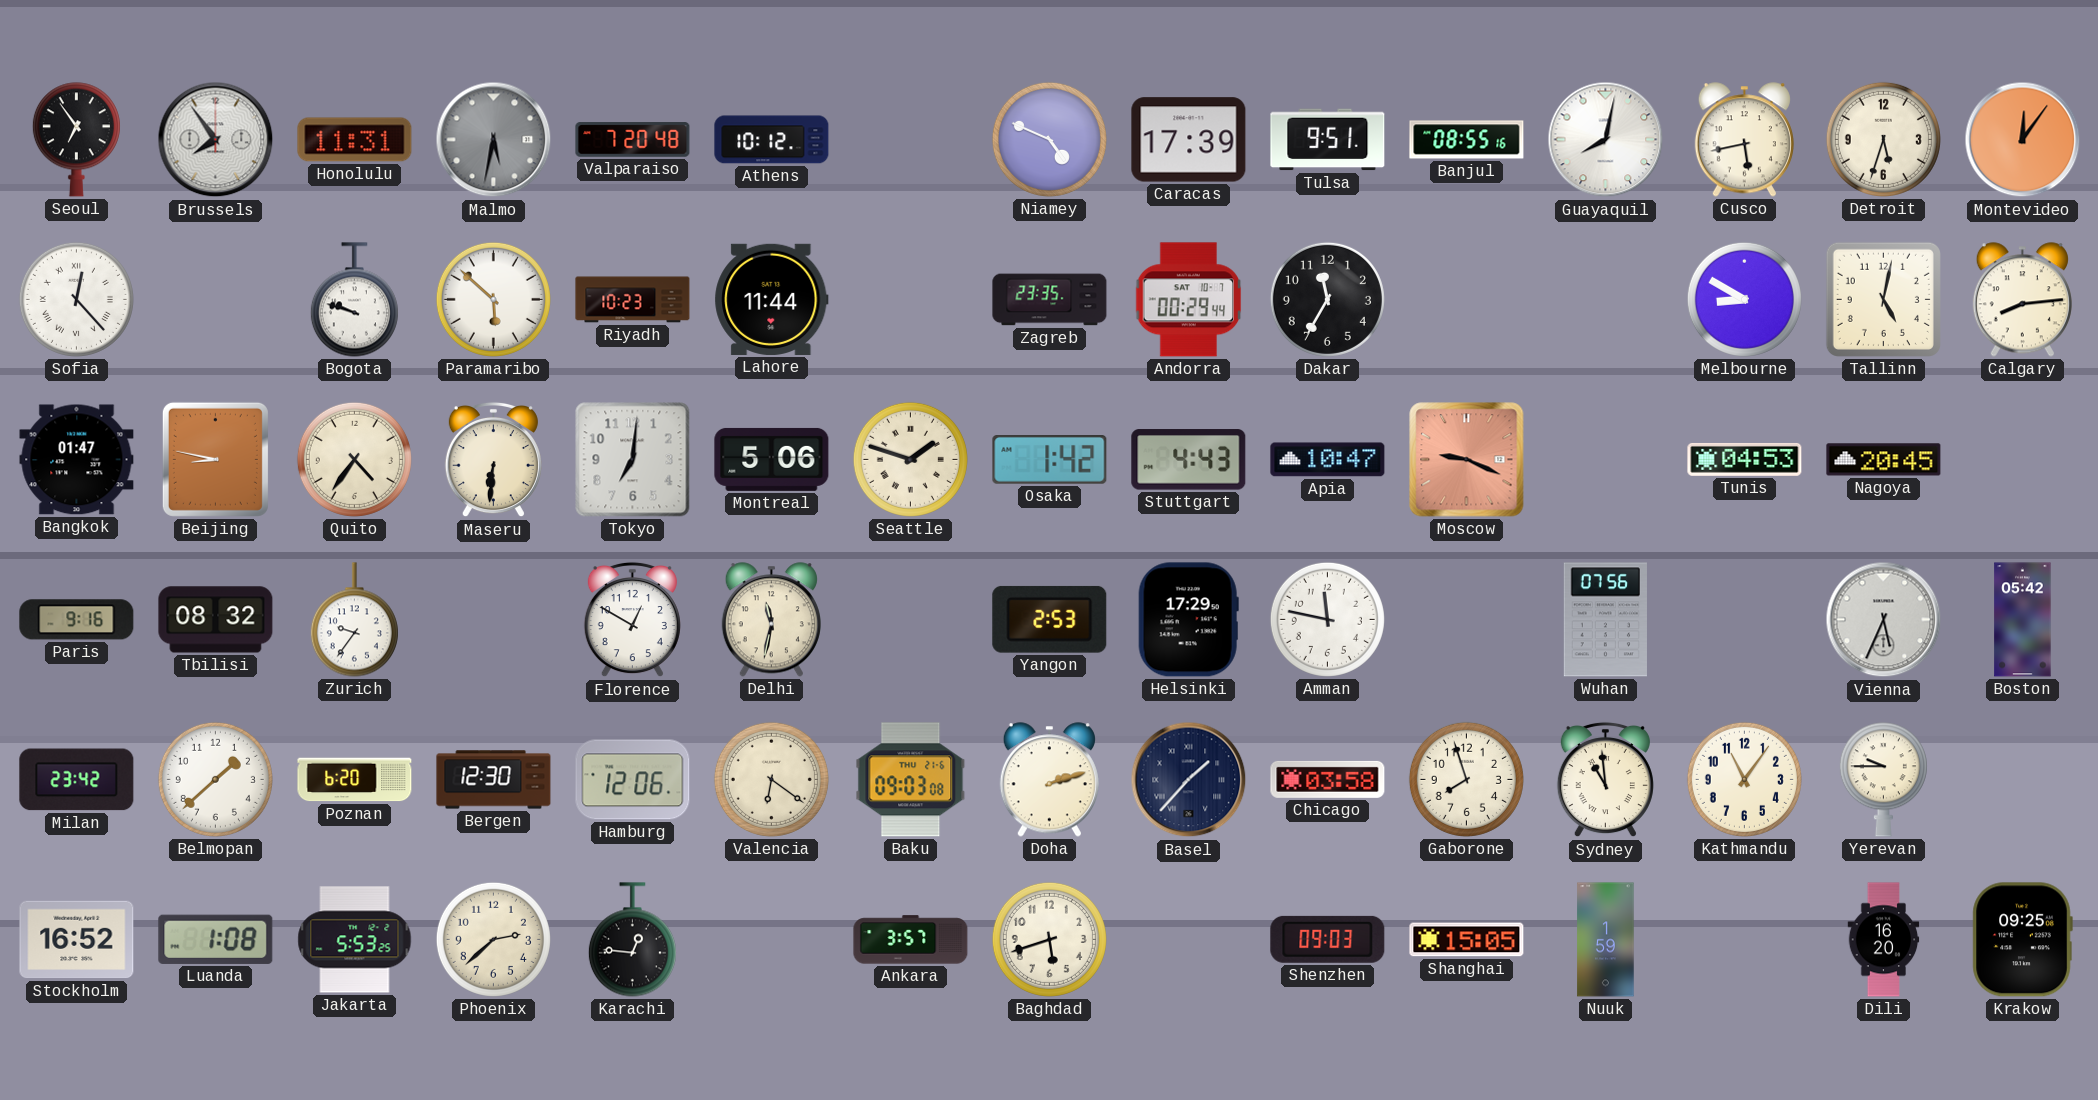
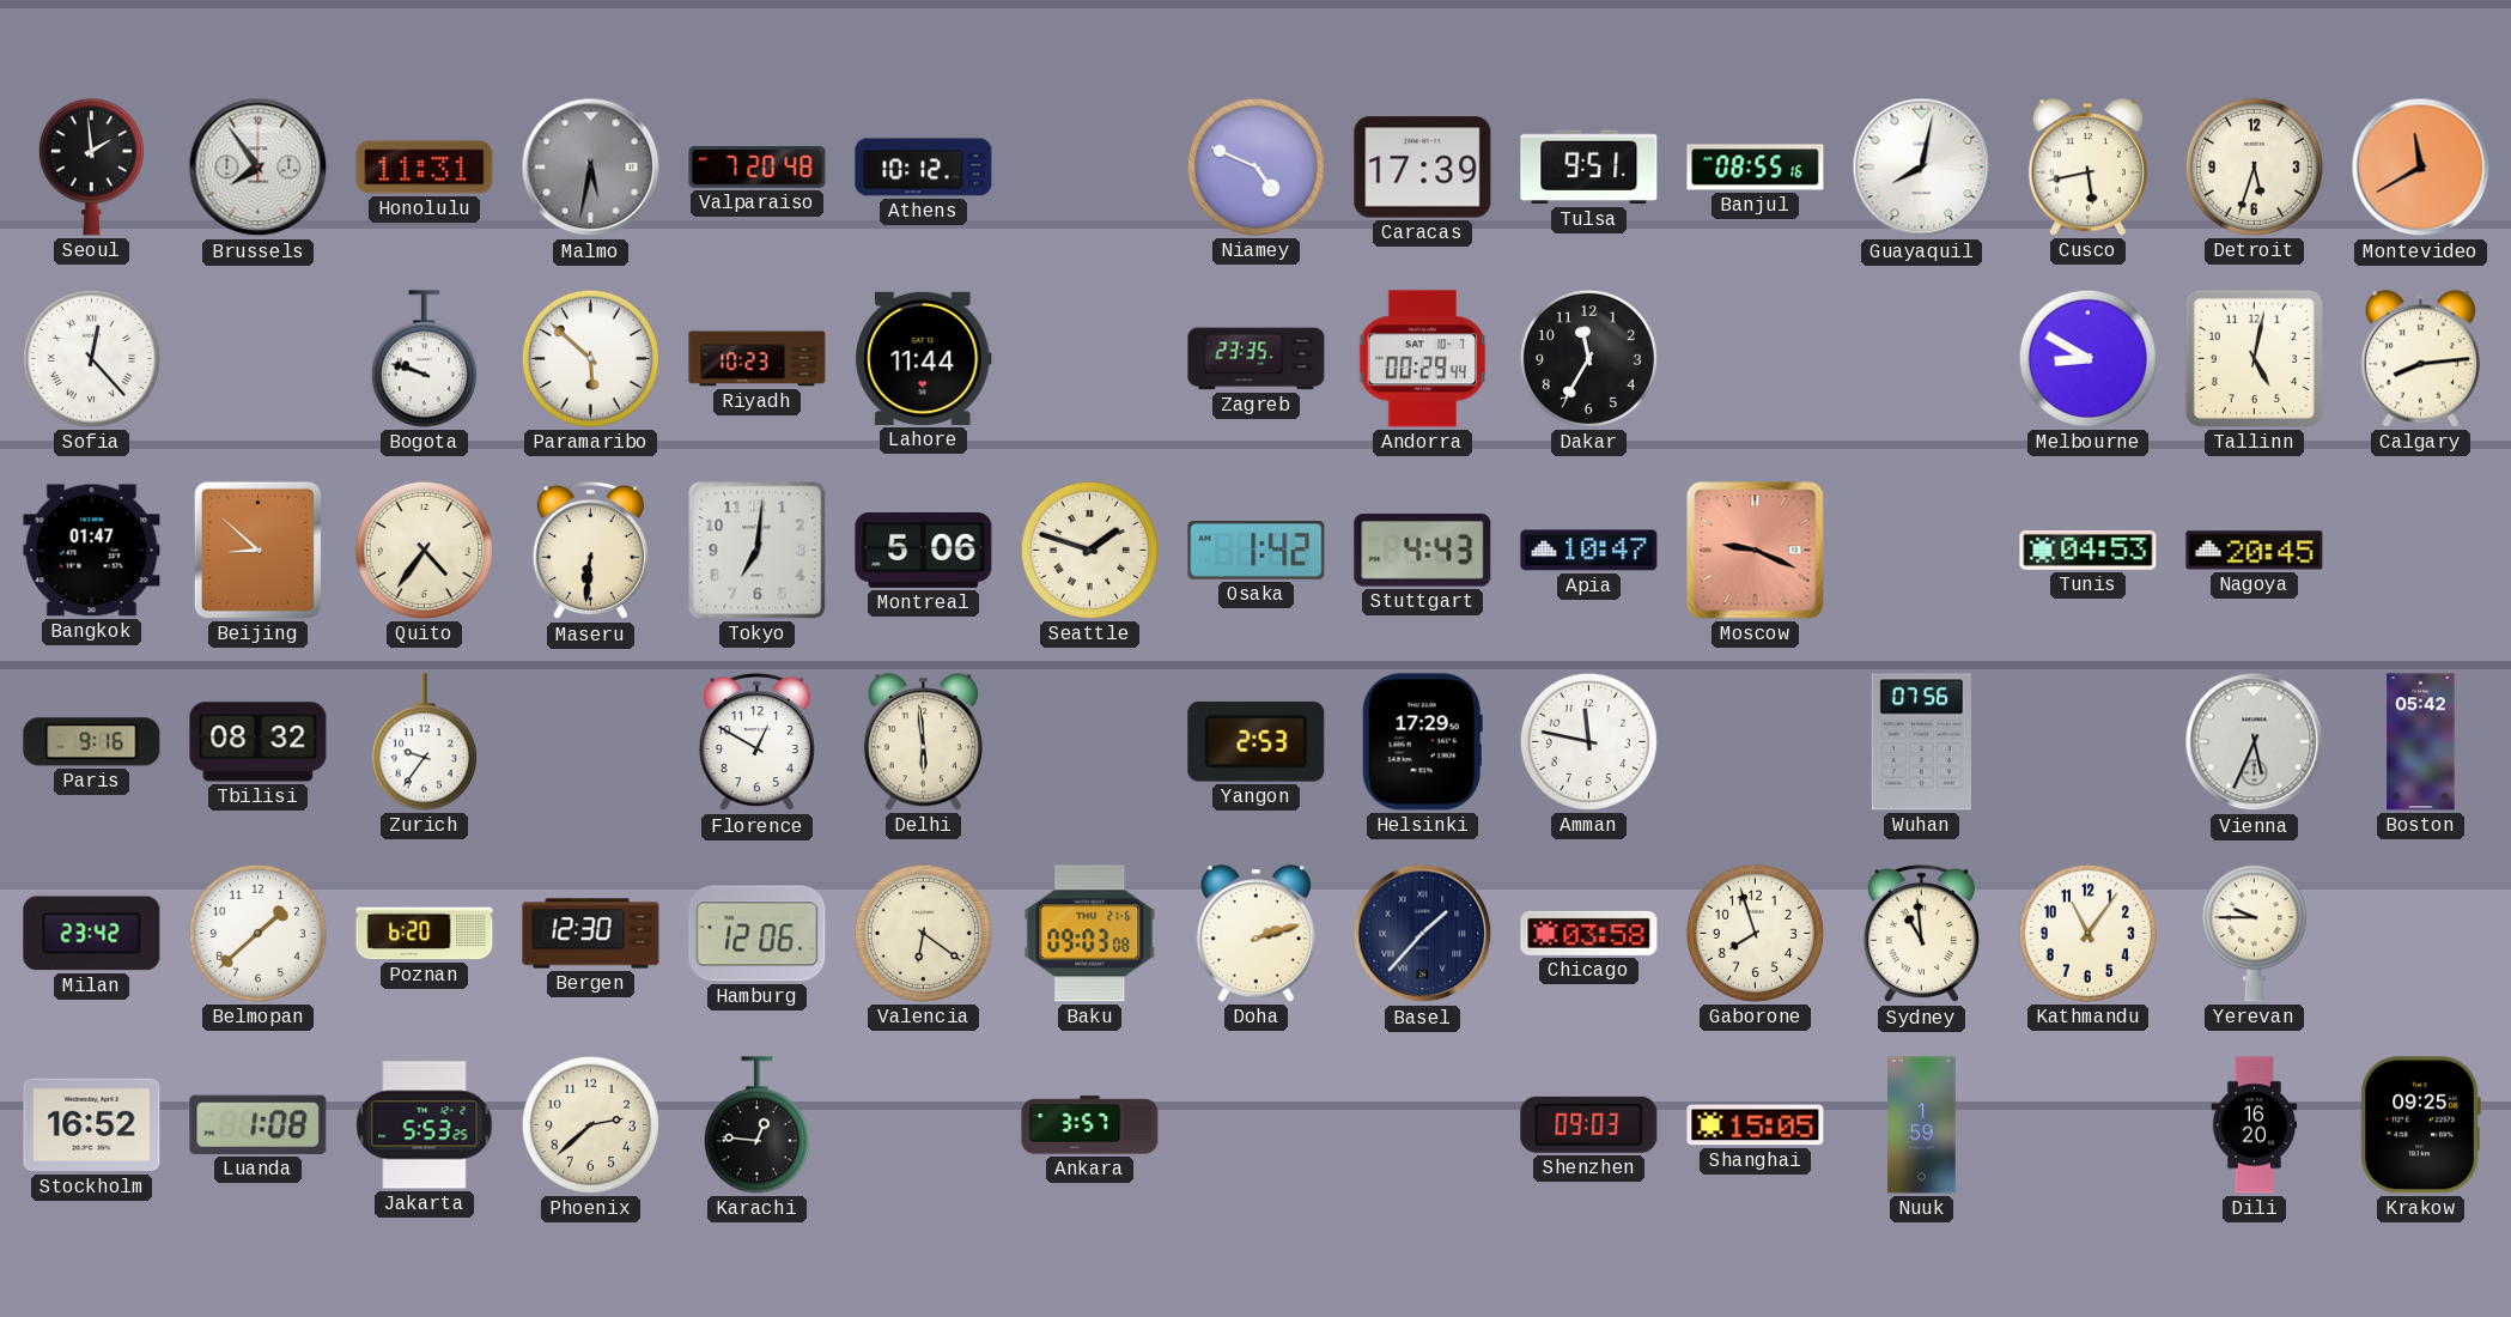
Seoul: 6:54 -> 1:59 (91, 168)
Montevideo: 12:06 -> 11:40 (2421, 168)
Beijing: 8:47 -> 8:52 (257, 550)
Delhi: 11:32 -> 5:59 (923, 742)
Baghdad: 5:42 -> none (1049, 939)
